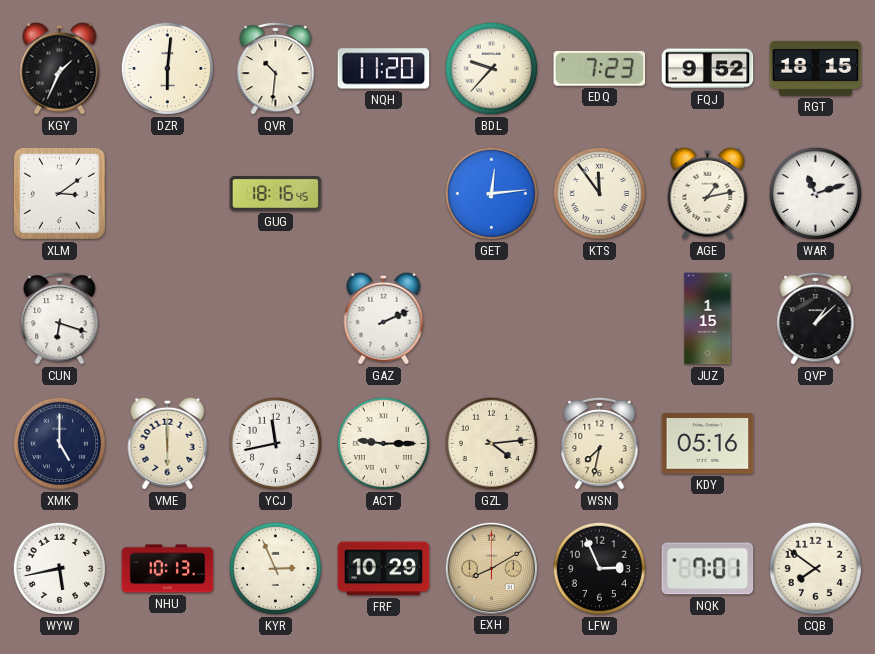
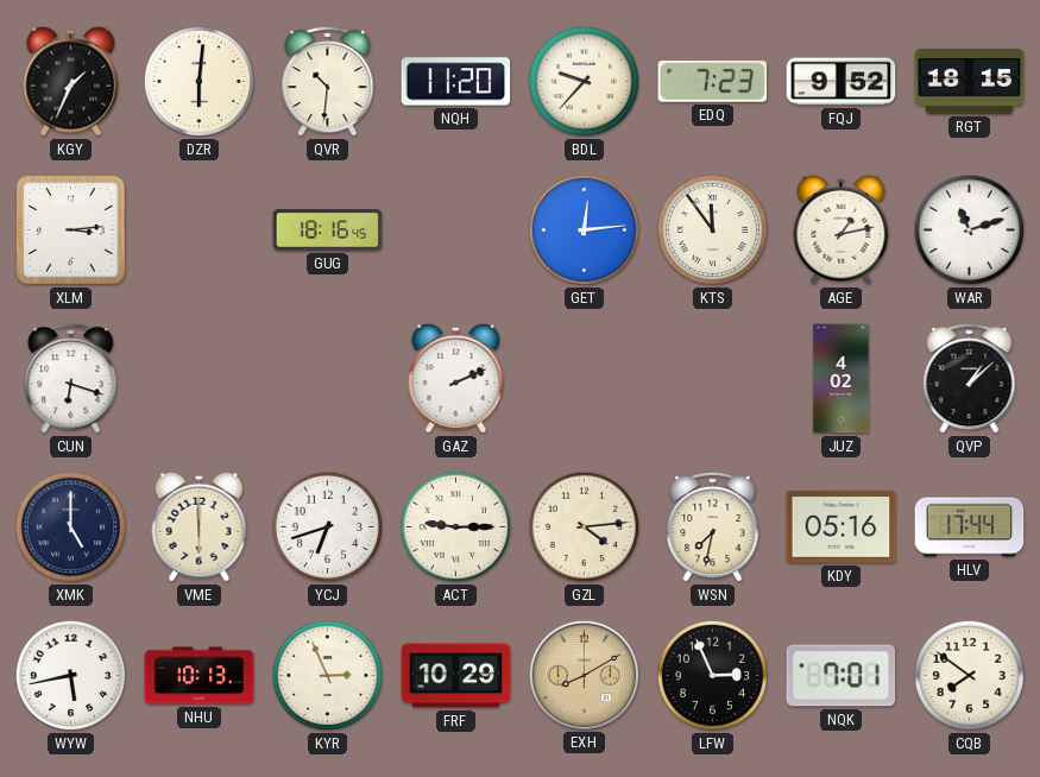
XLM: 3:09 -> 3:14 (71, 230)
JUZ: 1:15 -> 4:02 (842, 379)
YCJ: 11:43 -> 6:42 (327, 526)
HLV: none -> 17:44 (970, 528)
